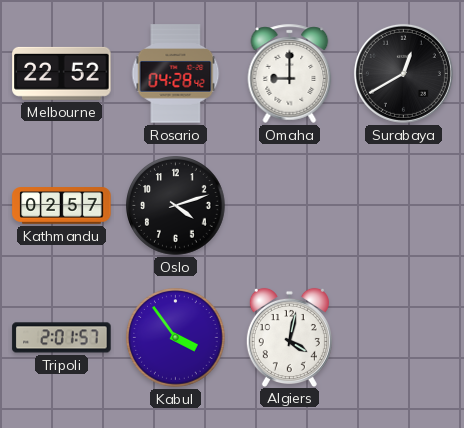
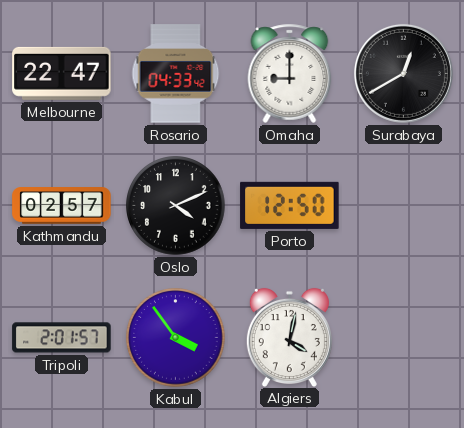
Melbourne: 22:52 -> 22:47 (62, 73)
Rosario: 04:28 -> 04:33 (176, 74)
Oslo: 4:12 -> 4:11 (176, 206)
Porto: none -> 12:50 (290, 205)
